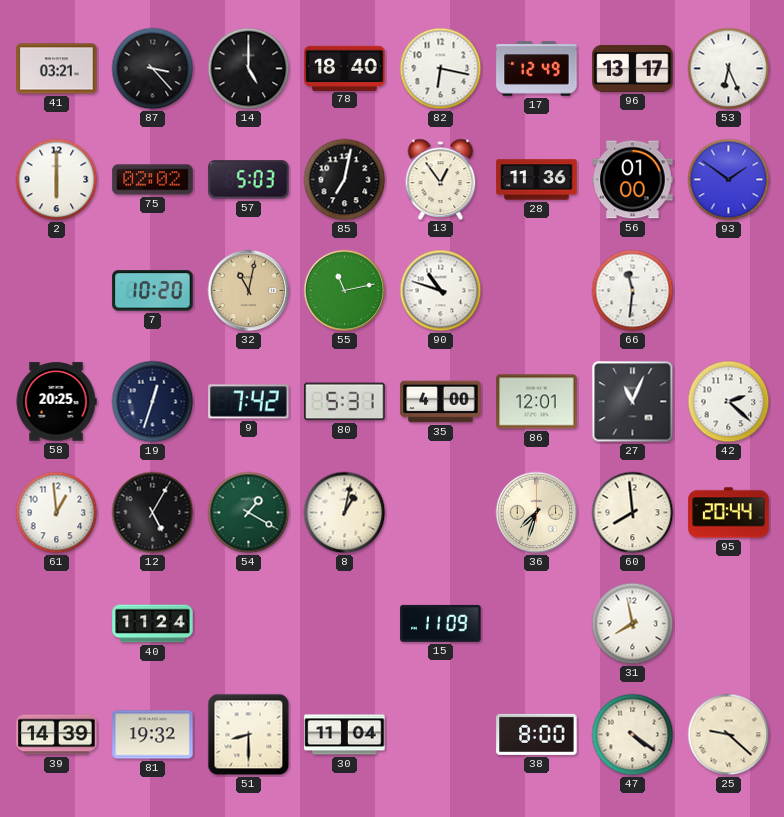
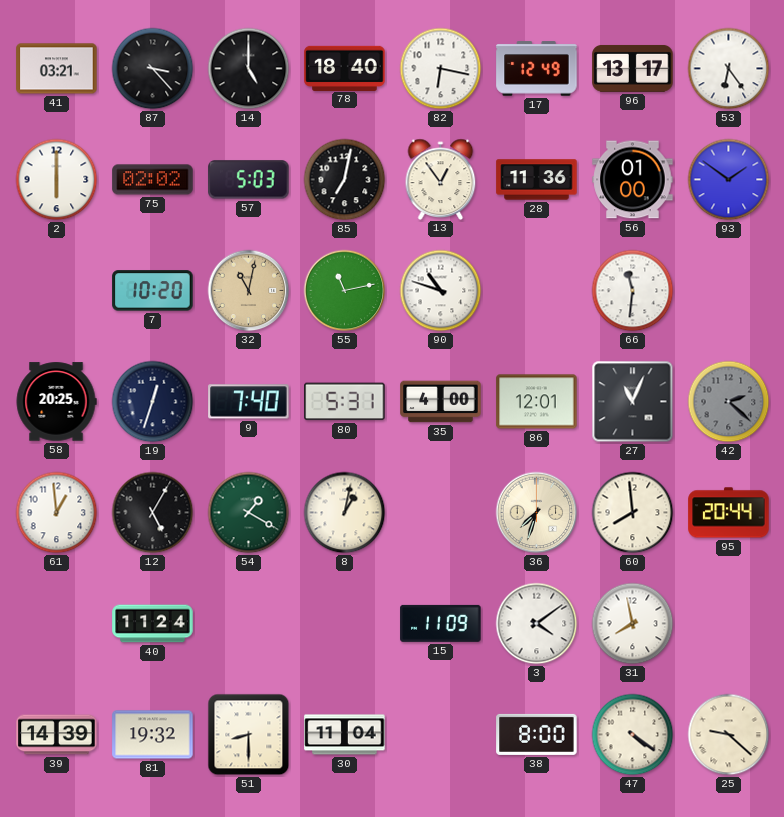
53: 6:26 -> 6:24 (729, 69)
9: 7:42 -> 7:40 (249, 402)
42 dial: white -> grey (729, 402)
3: none -> 4:09 (537, 624)
